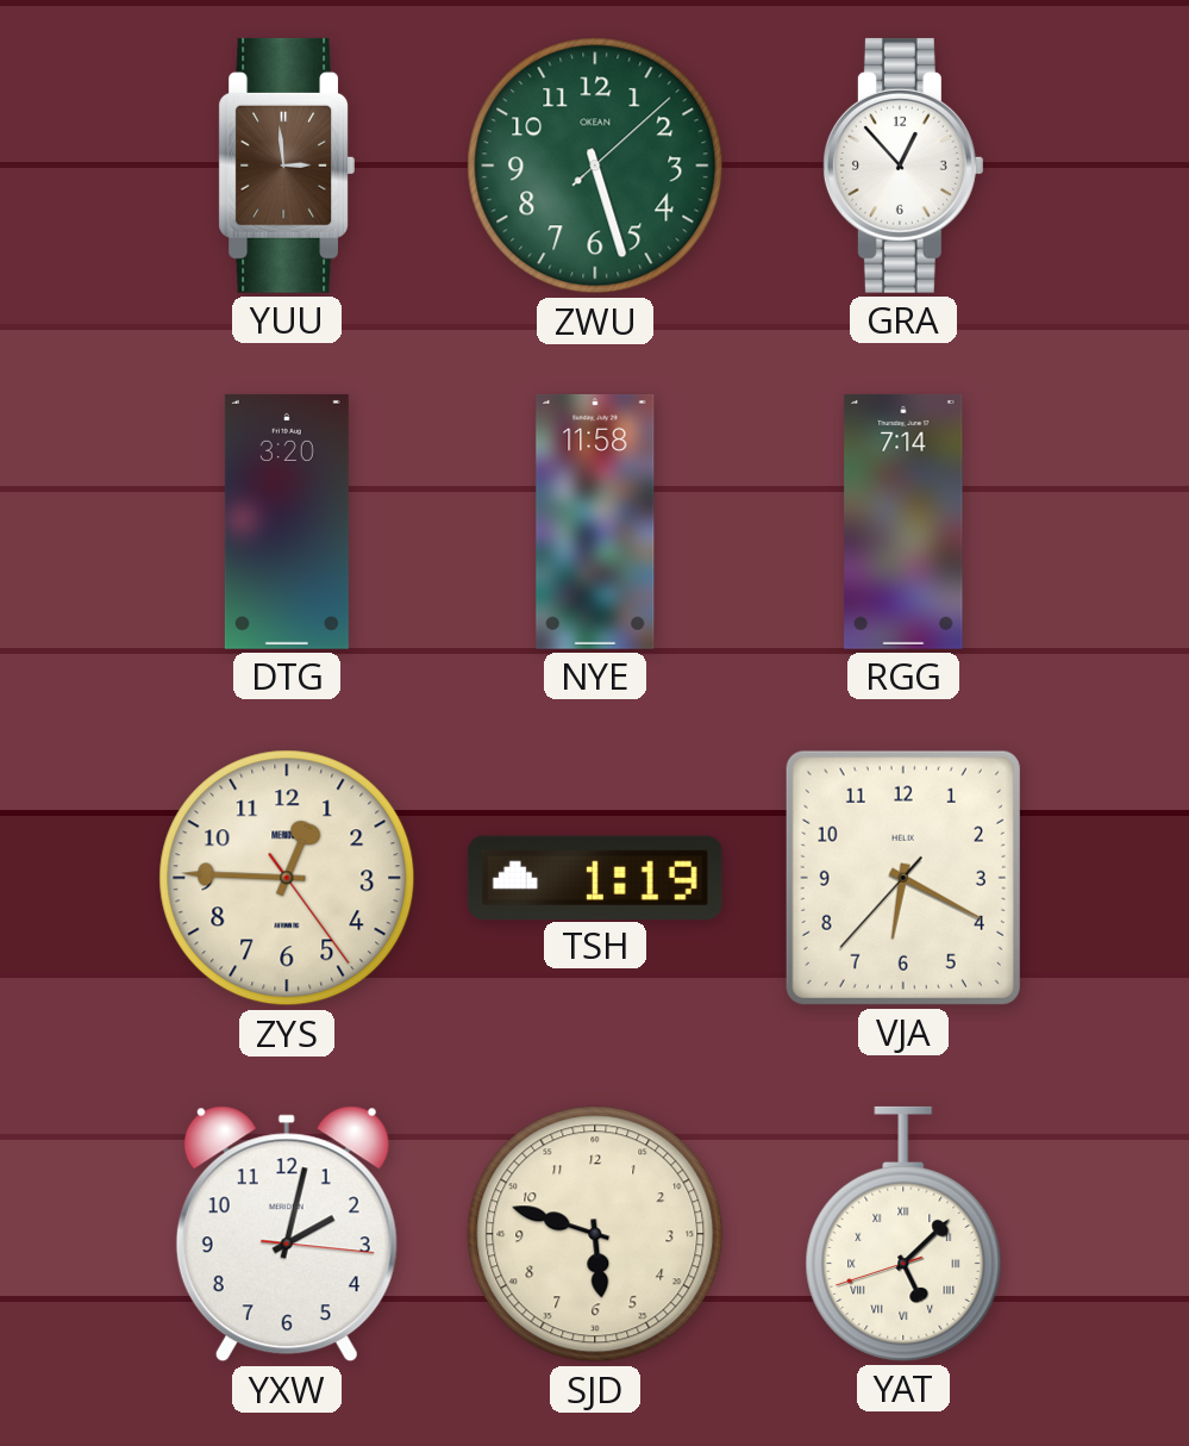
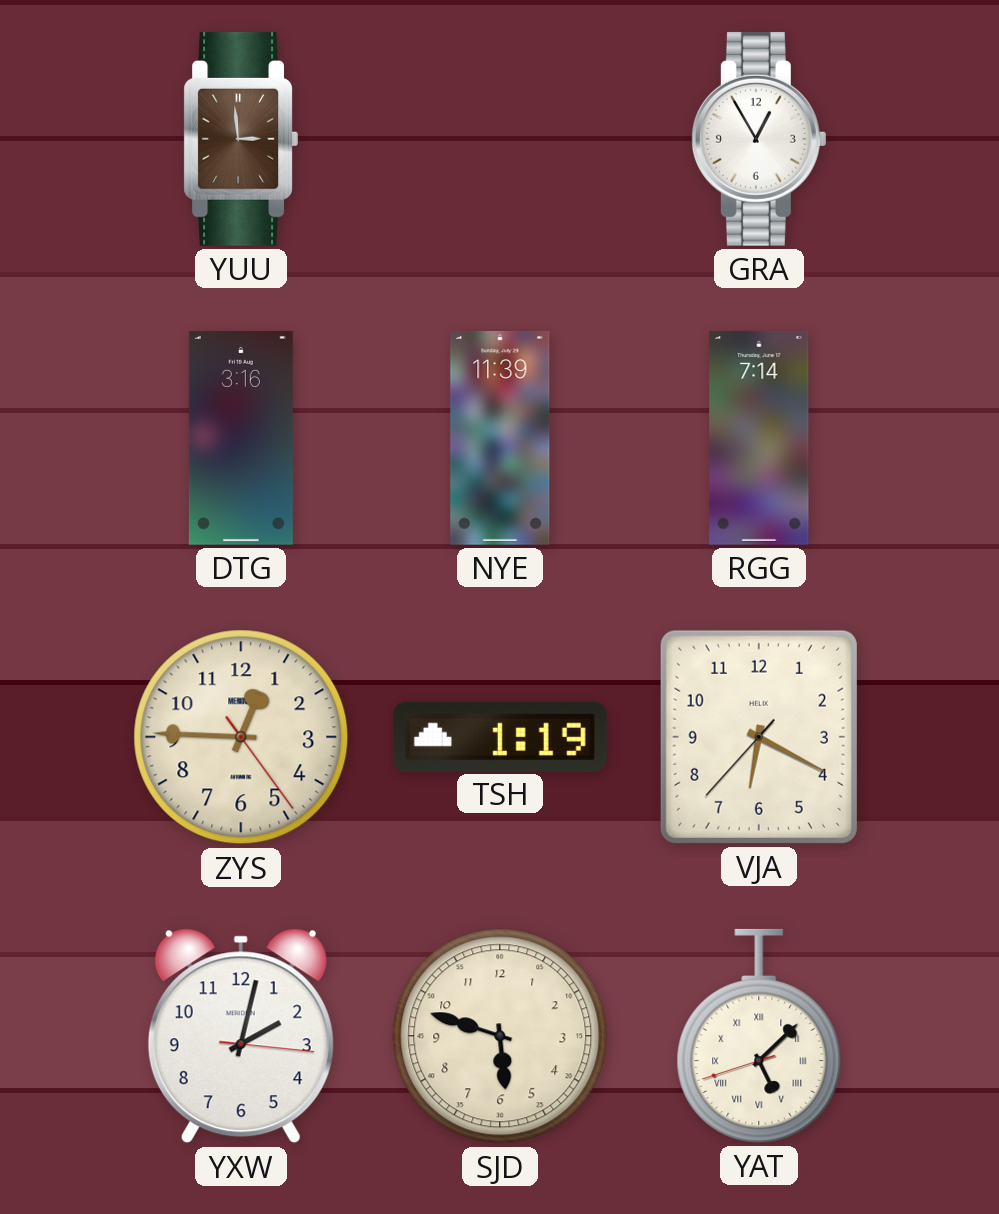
ZWU: 5:27 -> none (595, 166)
GRA: 12:53 -> 12:55 (759, 139)
DTG: 3:20 -> 3:16 (241, 438)
NYE: 11:58 -> 11:39 (500, 438)
